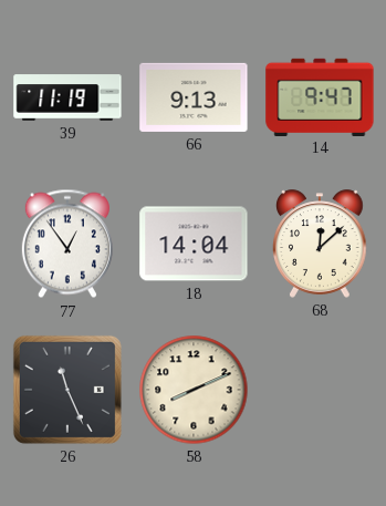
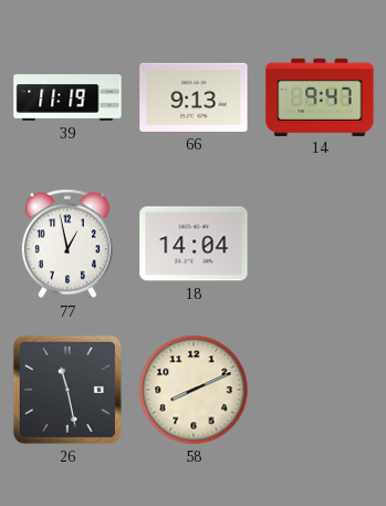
77: 12:54 -> 12:58 (67, 244)
68: 12:08 -> none (320, 244)
26: 11:26 -> 11:28 (67, 390)
